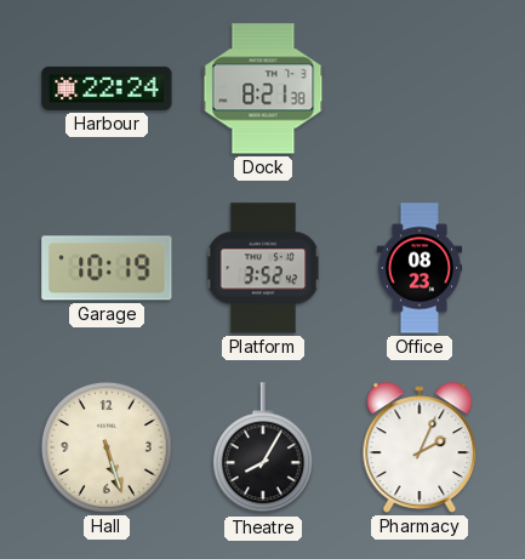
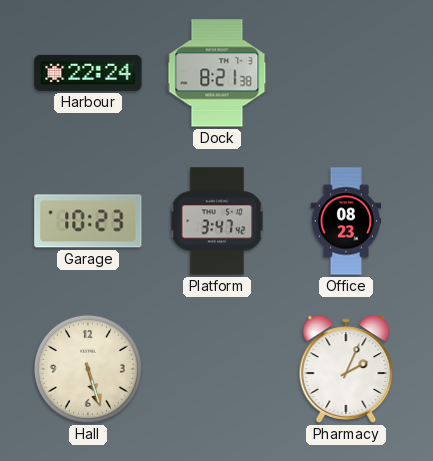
Garage: 10:19 -> 10:23 (88, 221)
Platform: 3:52 -> 3:47 (217, 221)
Theatre: 8:05 -> none (263, 449)
